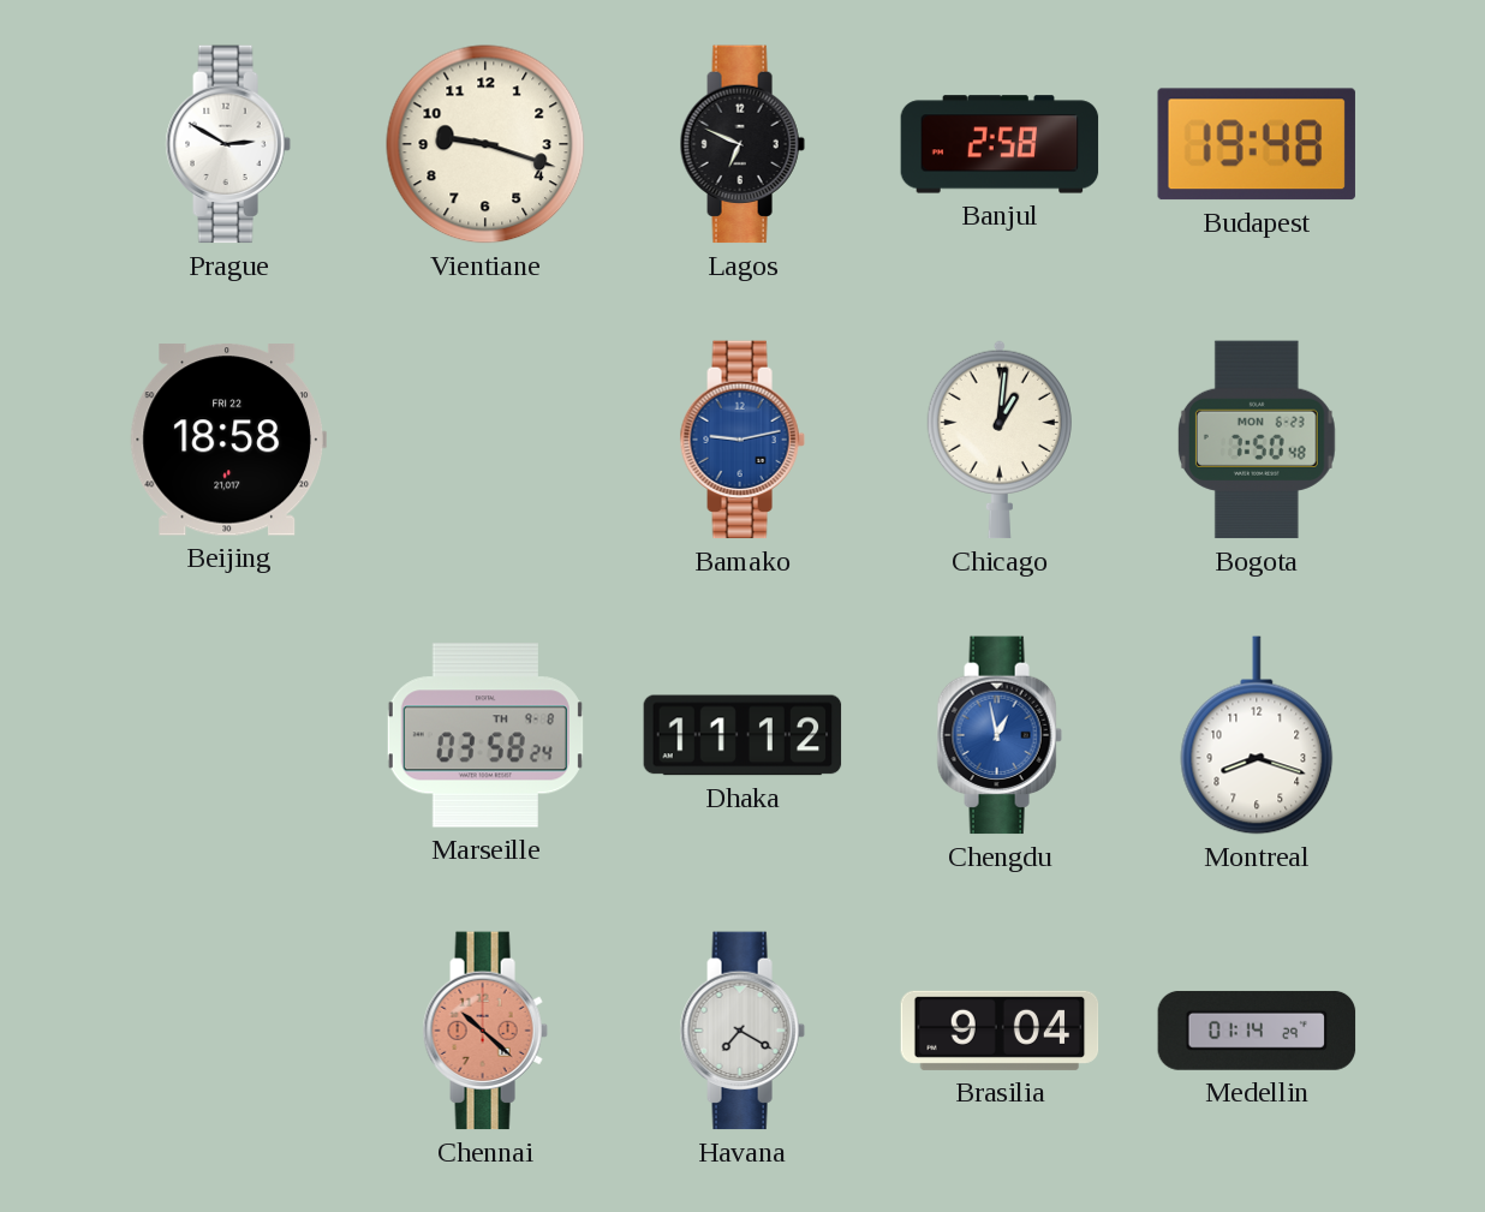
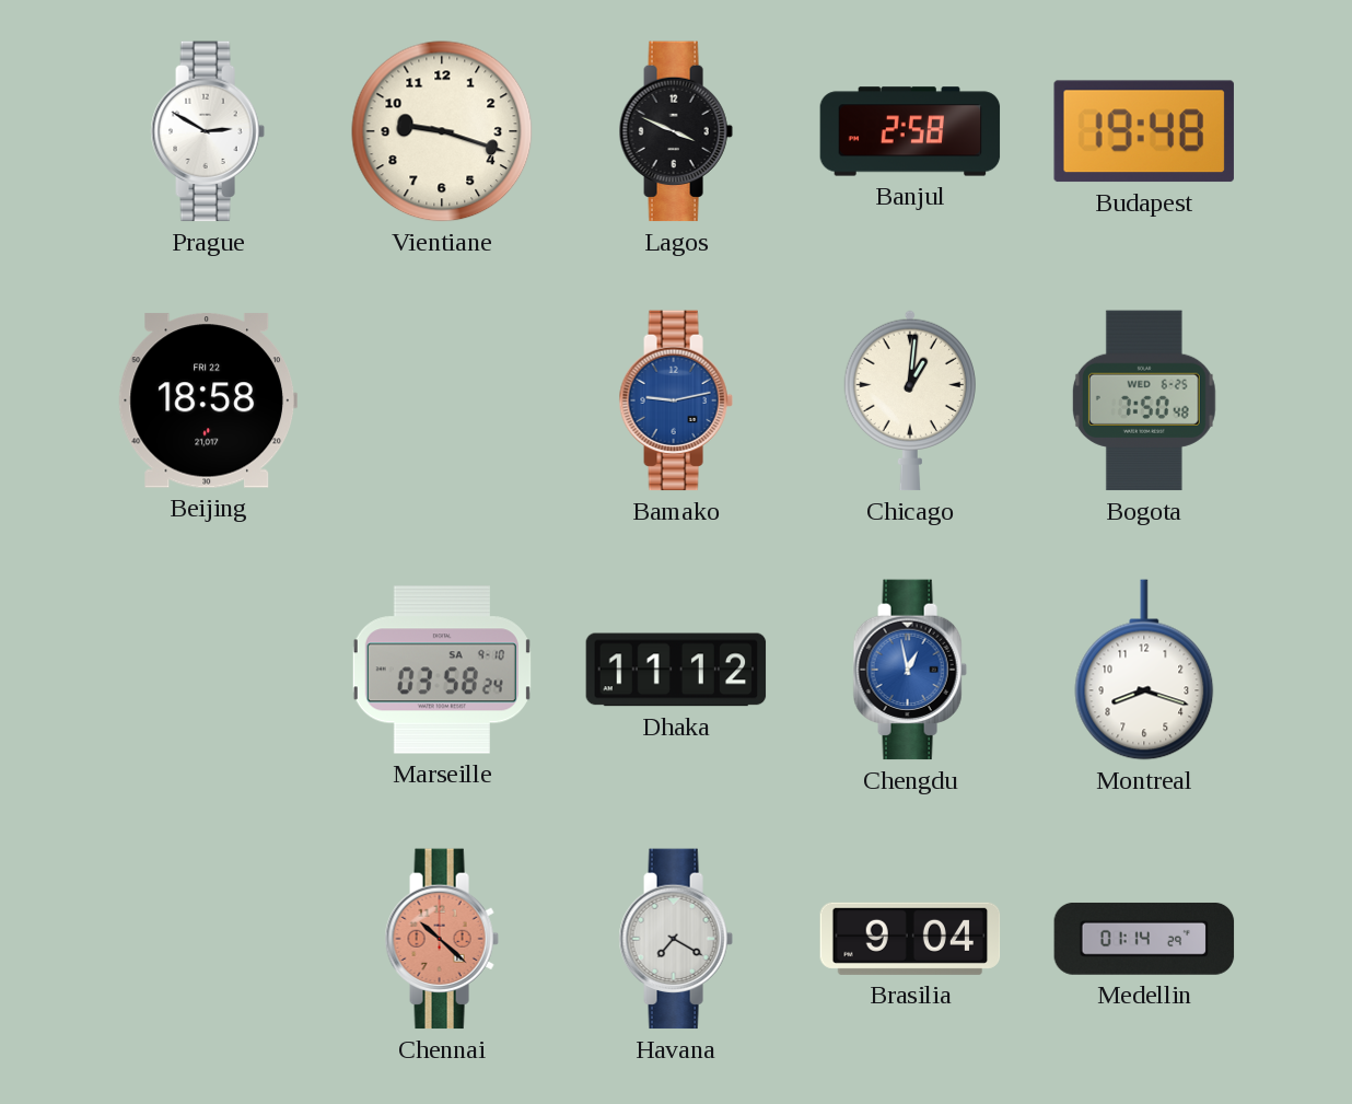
Lagos: 6:49 -> 3:49 (676, 131)
Bogota date: MON 6-23 -> WED 6-25 (1144, 400)
Marseille date: TH 9-8 -> SA 9-10 (442, 670)
